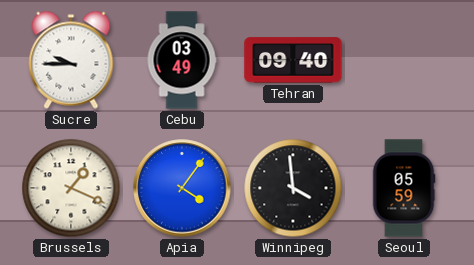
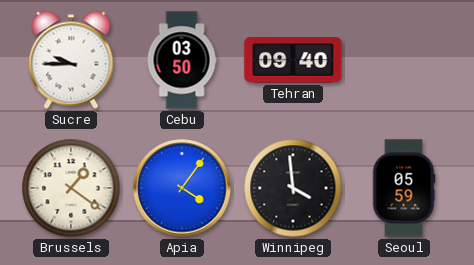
Cebu: 03:49 -> 03:50 (182, 60)
Brussels: 1:19 -> 1:21 (71, 188)
